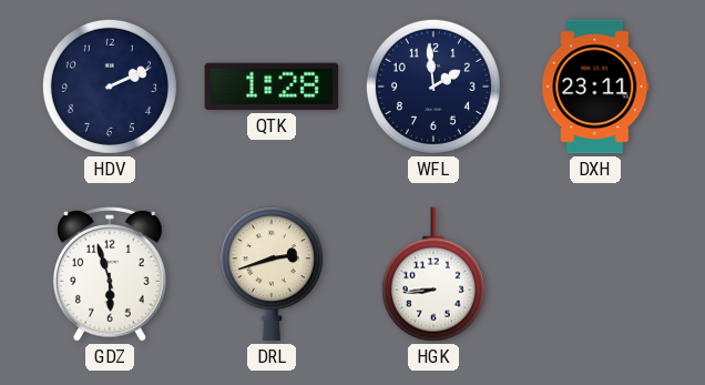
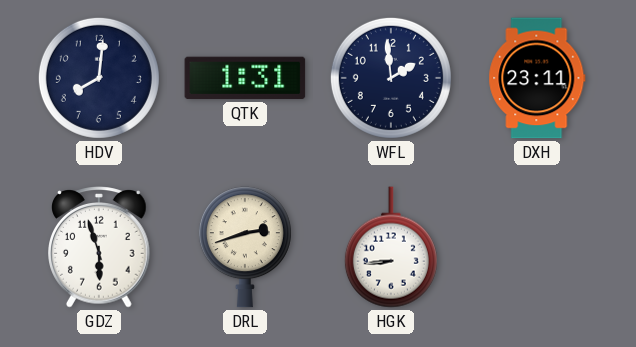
HDV: 2:11 -> 8:01 (99, 78)
QTK: 1:28 -> 1:31 (245, 78)
